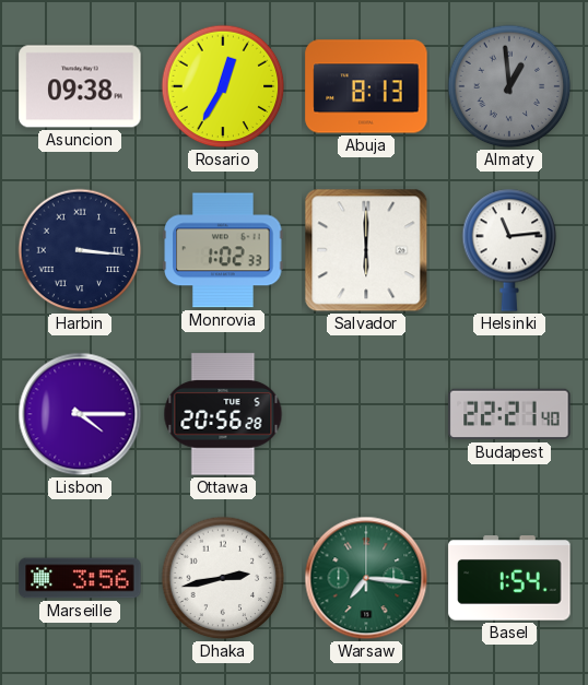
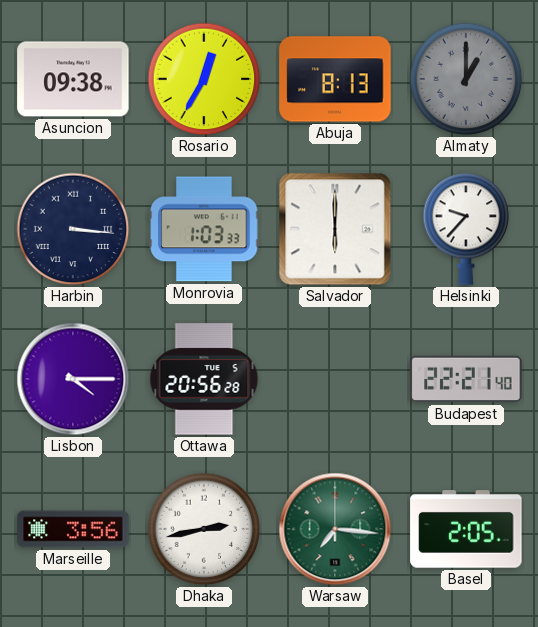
Almaty: 12:59 -> 1:00 (466, 79)
Monrovia: 1:02 -> 1:03 (204, 229)
Helsinki: 11:14 -> 9:37 (466, 229)
Basel: 1:54 -> 2:05 (466, 529)
